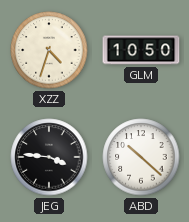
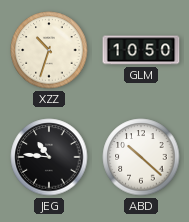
XZZ: 4:33 -> 10:33 (49, 50)
JEG: 3:46 -> 10:46 (49, 157)
